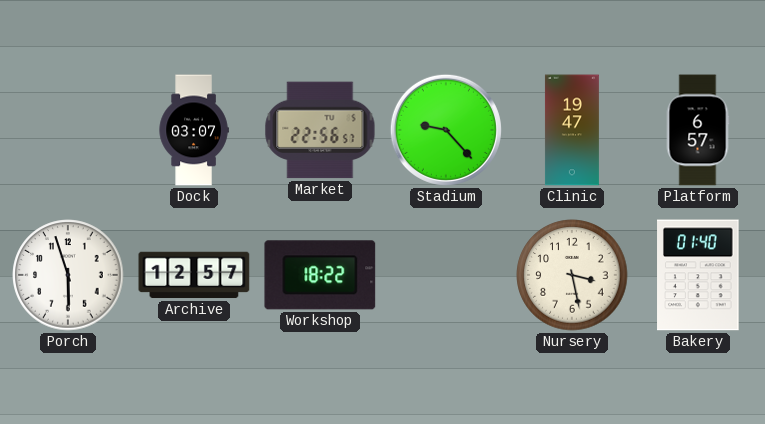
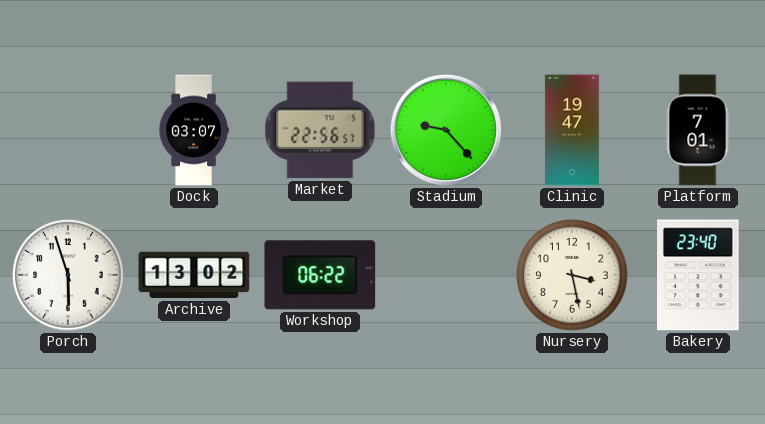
Platform: 6:57 -> 7:01 (698, 130)
Archive: 12:57 -> 13:02 (194, 275)
Workshop: 18:22 -> 06:22 (320, 275)
Bakery: 01:40 -> 23:40 (698, 275)
